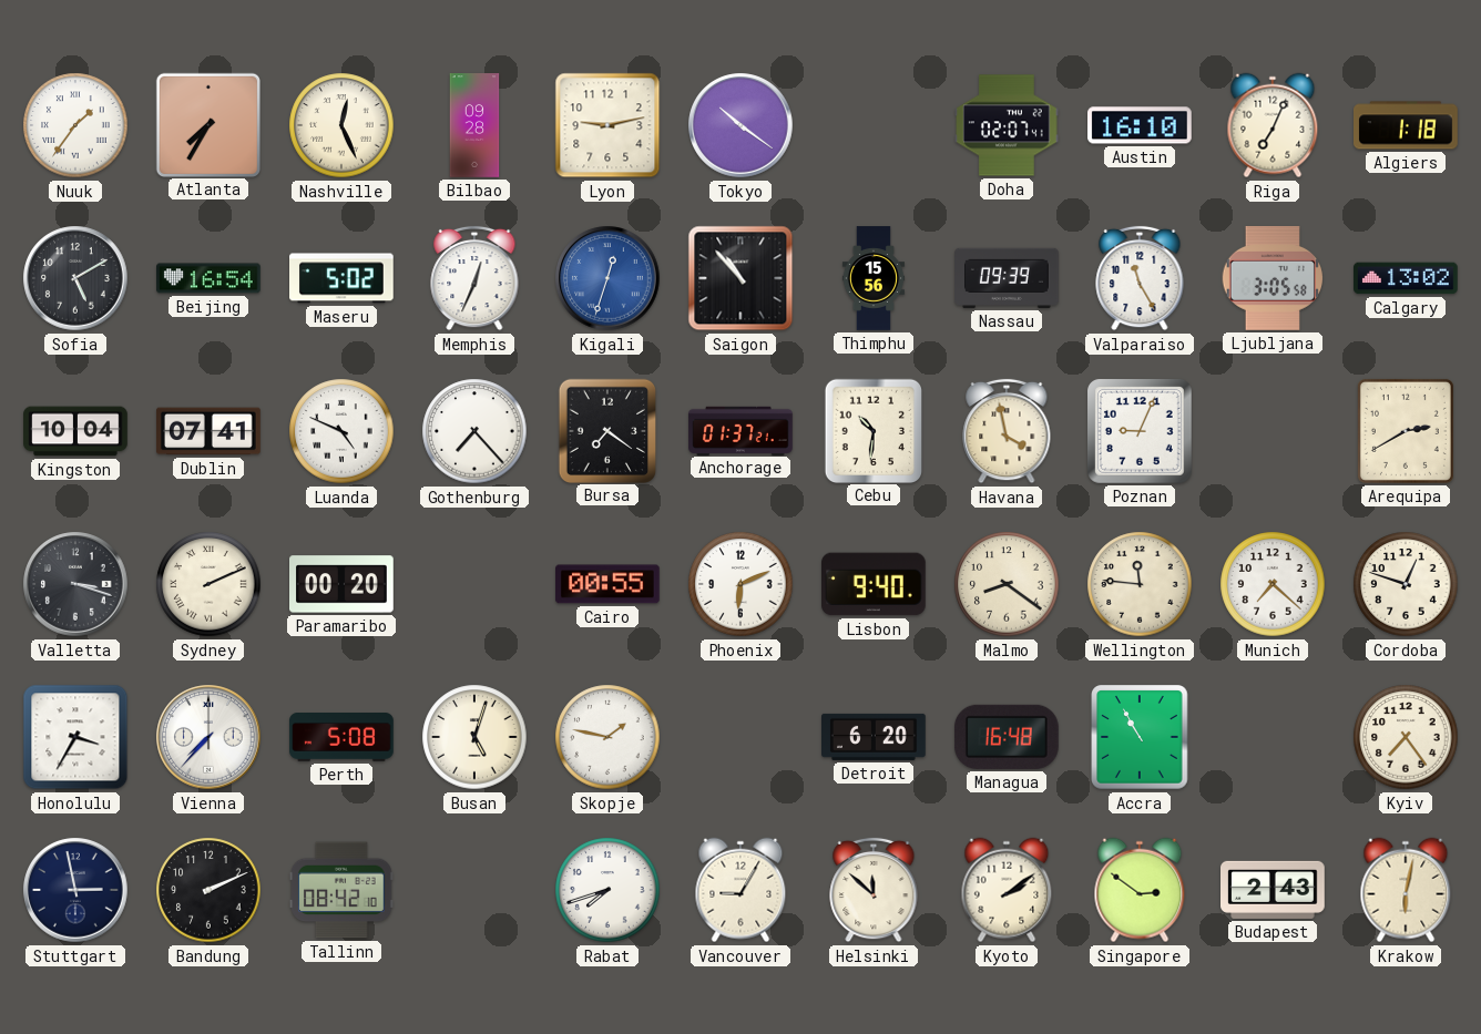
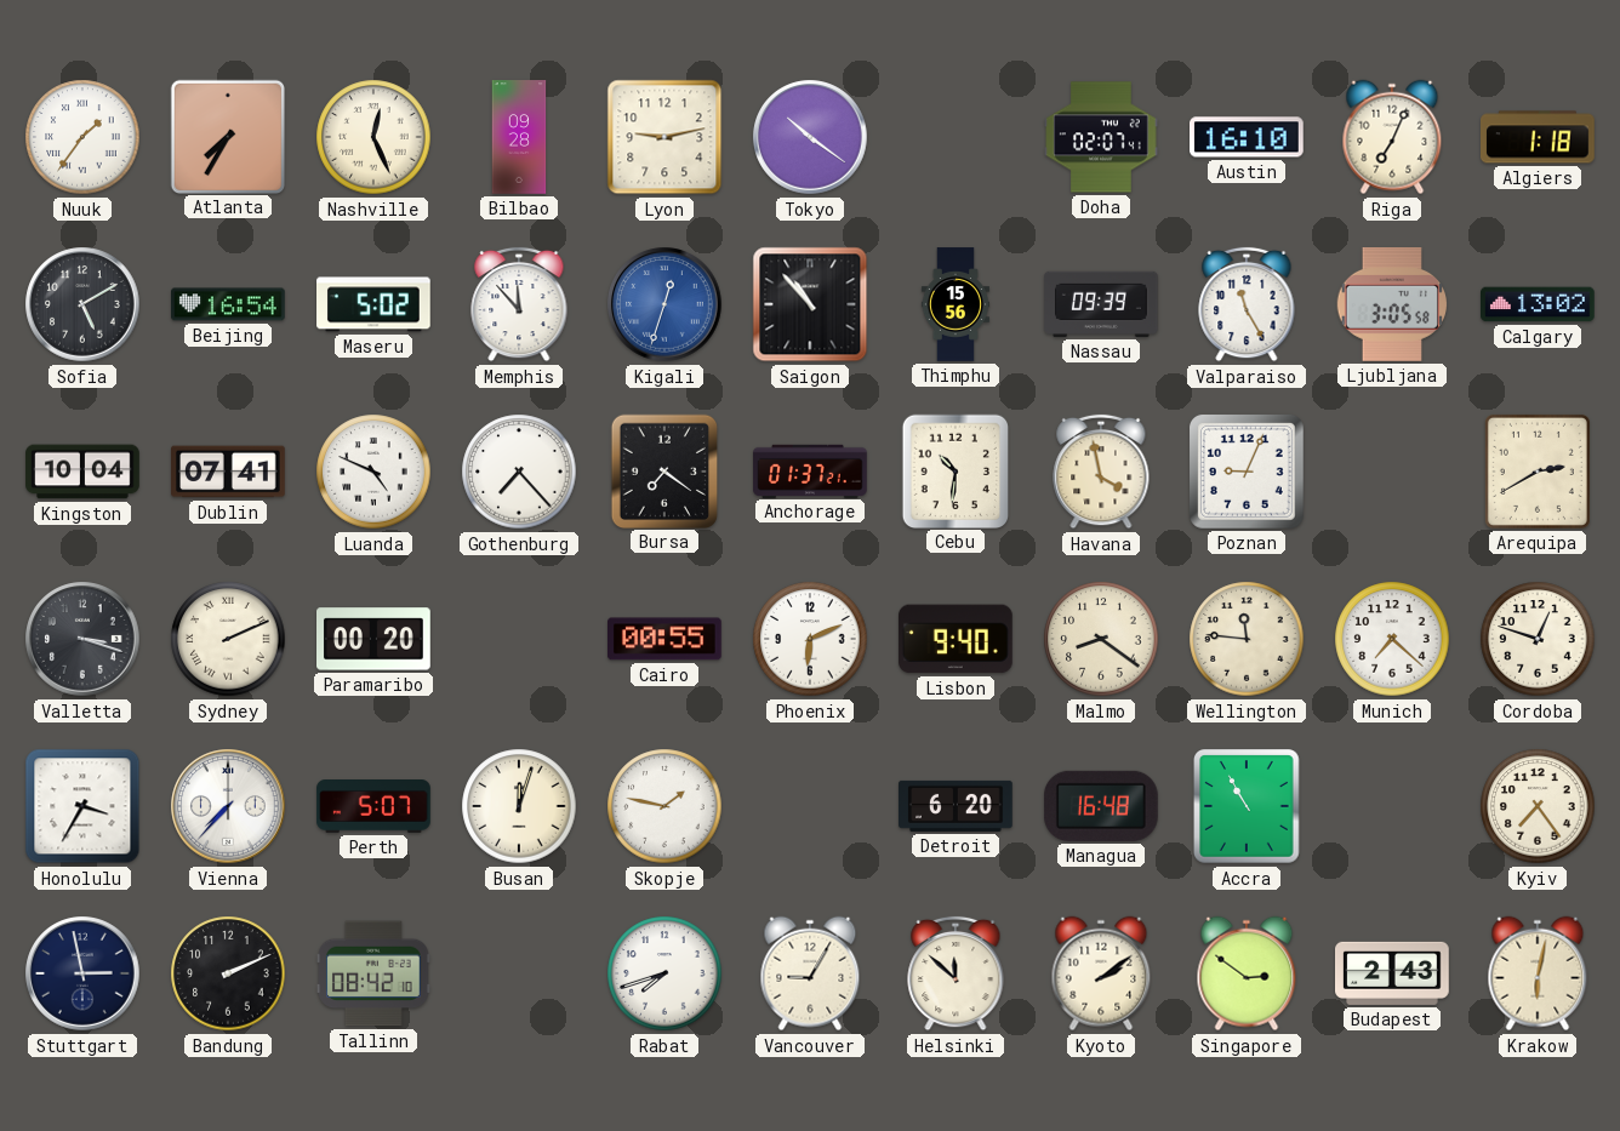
Memphis: 12:34 -> 11:53 (519, 304)
Perth: 5:08 -> 5:07 (373, 807)
Busan: 5:03 -> 12:03 (519, 806)
